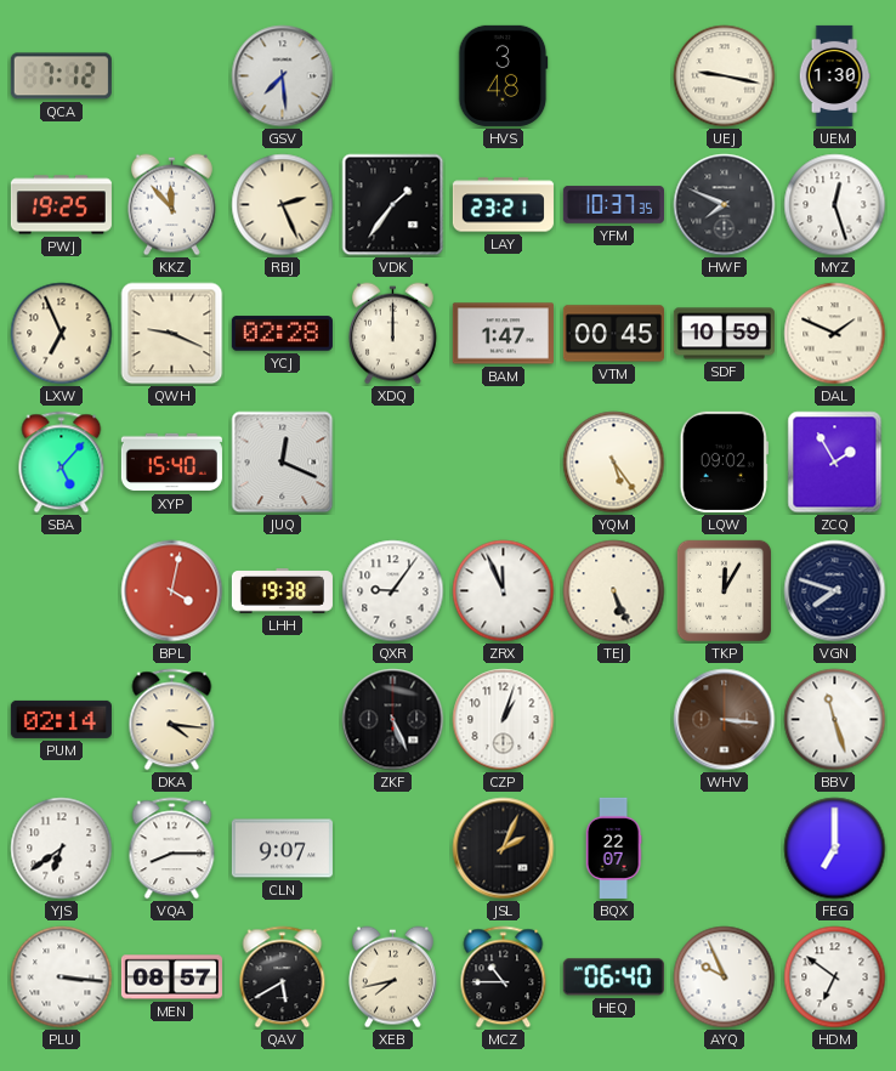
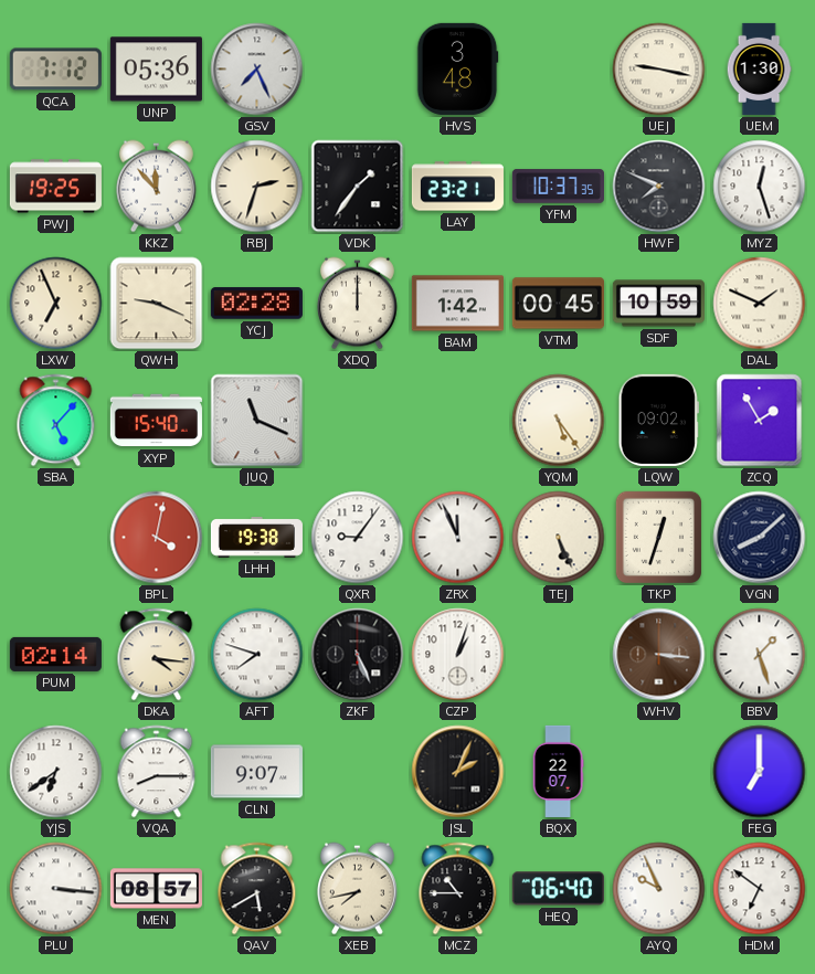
UNP: none -> 05:36 (156, 70)
GSV: 7:29 -> 7:26 (257, 70)
RBJ: 2:26 -> 2:33 (257, 187)
BAM: 1:47 -> 1:42 (457, 304)
JUQ: 12:19 -> 11:19 (257, 421)
TKP: 12:05 -> 12:33 (658, 538)
VGN: 7:48 -> 8:08 (760, 538)
AFT: none -> 7:48 (257, 655)
BBV: 11:27 -> 1:27 (760, 655)
